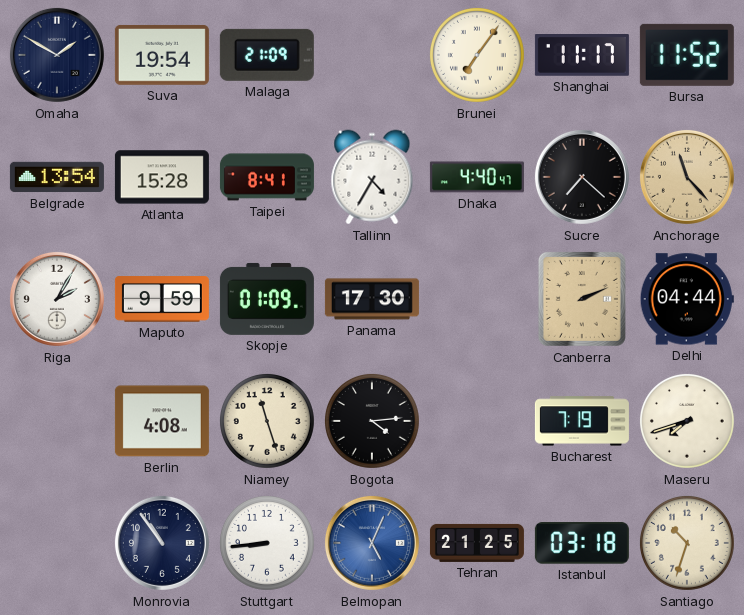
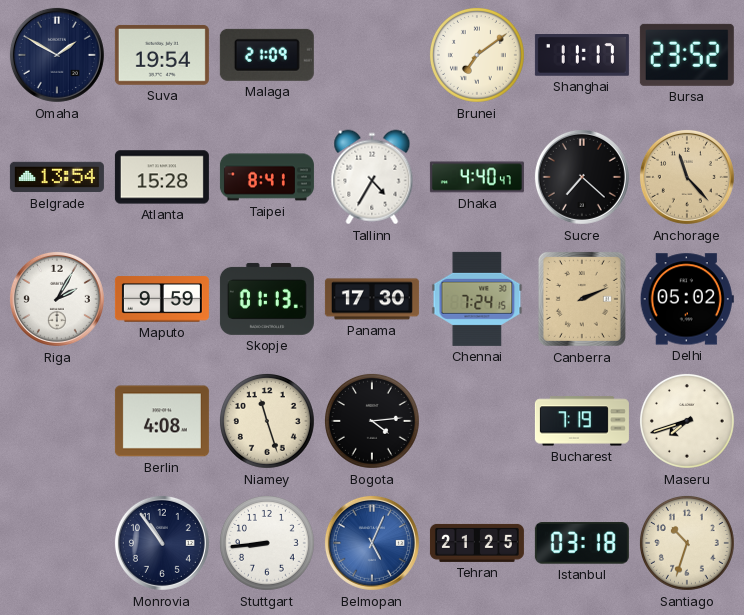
Brunei: 7:06 -> 7:09 (477, 55)
Bursa: 11:52 -> 23:52 (687, 55)
Skopje: 01:09 -> 01:13 (267, 299)
Chennai: none -> 7:24 (477, 299)
Delhi: 04:44 -> 05:02 (687, 299)
